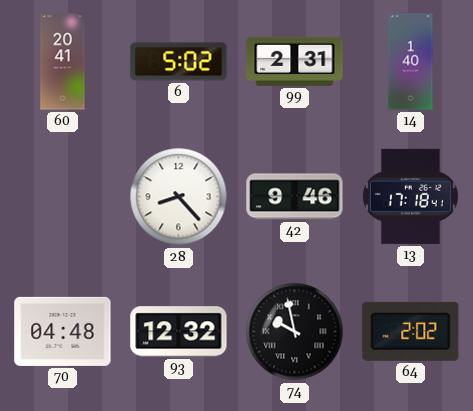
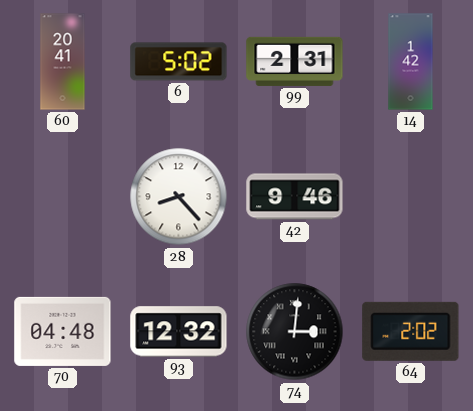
14: 1:40 -> 1:42 (411, 62)
13: 17:18 -> none (410, 196)
74: 9:58 -> 3:01 (295, 332)
